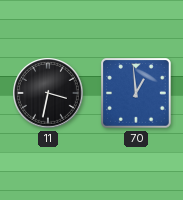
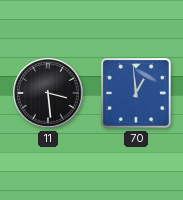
11: 3:32 -> 3:29 (49, 94)
